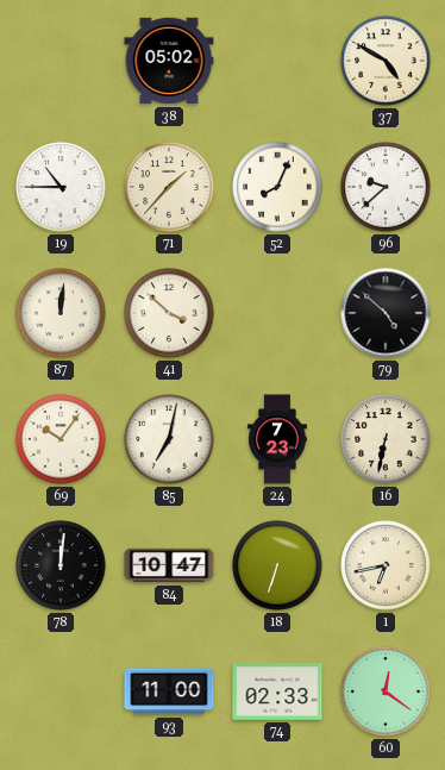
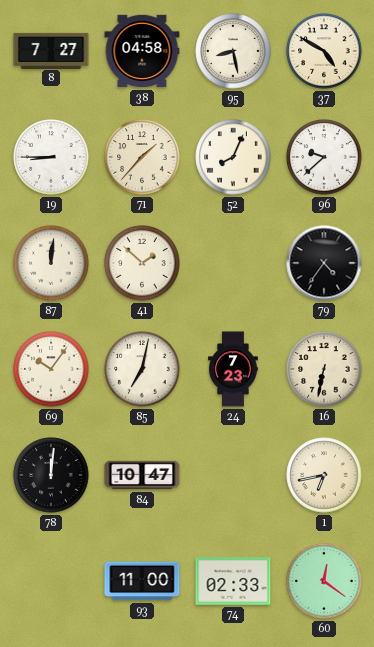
8: none -> 7:27 (51, 50)
38: 05:02 -> 04:58 (142, 51)
95: none -> 8:28 (233, 51)
19: 10:45 -> 8:45 (51, 157)
41: 3:52 -> 1:52 (142, 263)
79: 4:52 -> 4:36 (324, 263)
18: 6:33 -> none (277, 565)
